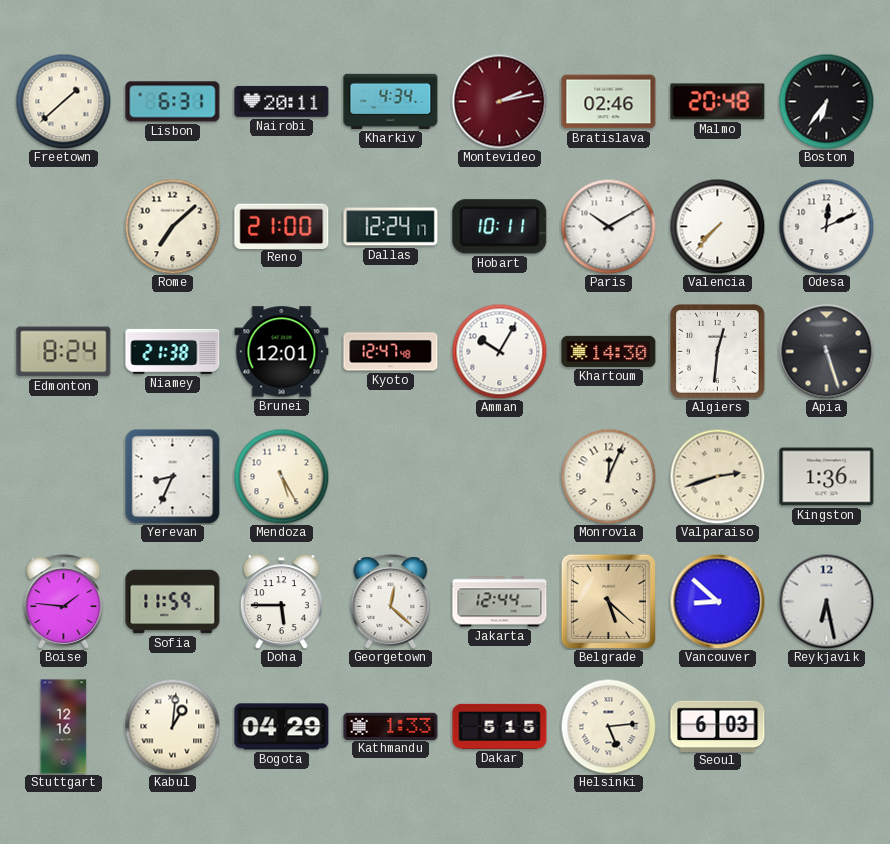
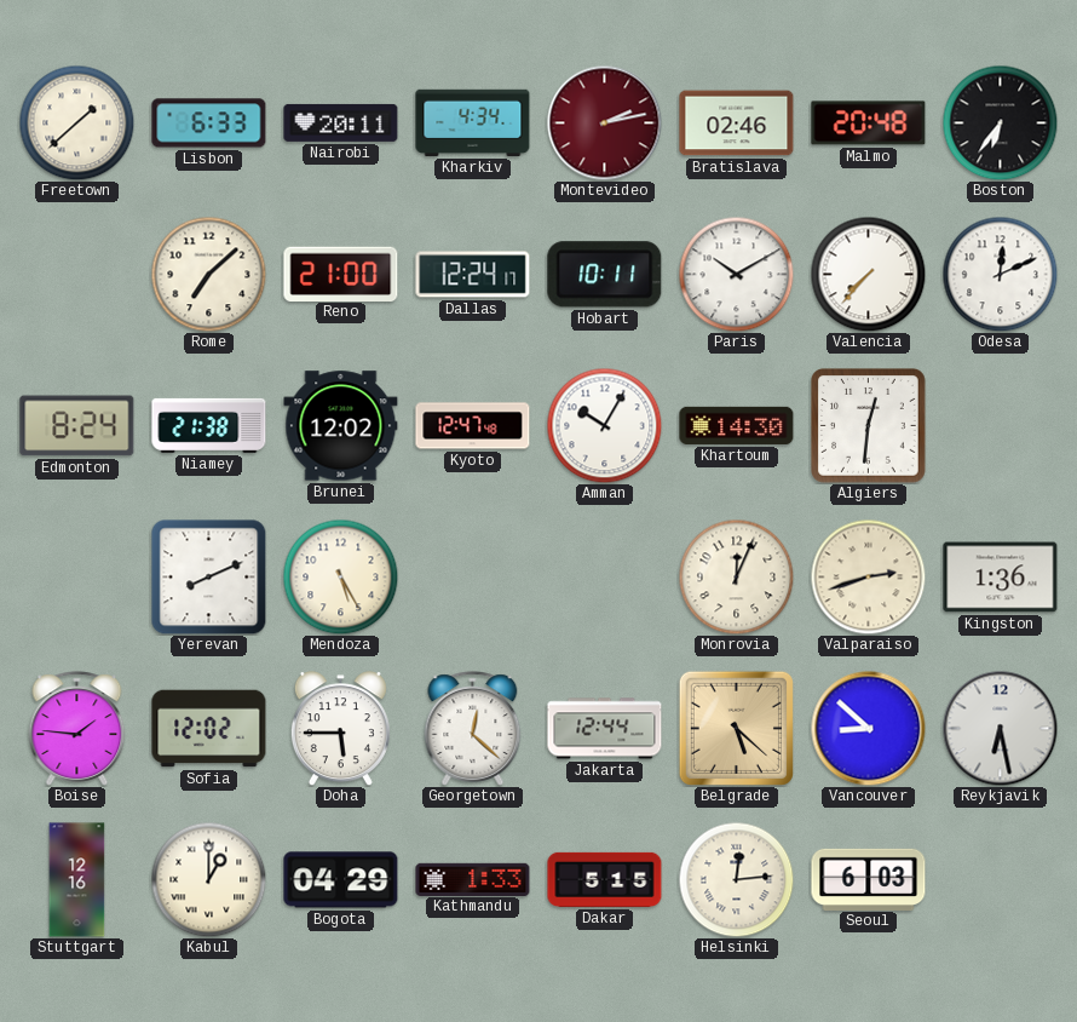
Lisbon: 6:31 -> 6:33 (209, 124)
Brunei: 12:01 -> 12:02 (341, 426)
Apia: 5:27 -> none (826, 351)
Yerevan: 8:34 -> 8:11 (209, 578)
Sofia: 11:59 -> 12:02 (209, 729)
Kabul: 1:01 -> 1:00 (208, 879)
Helsinki: 5:14 -> 12:14 (736, 879)
